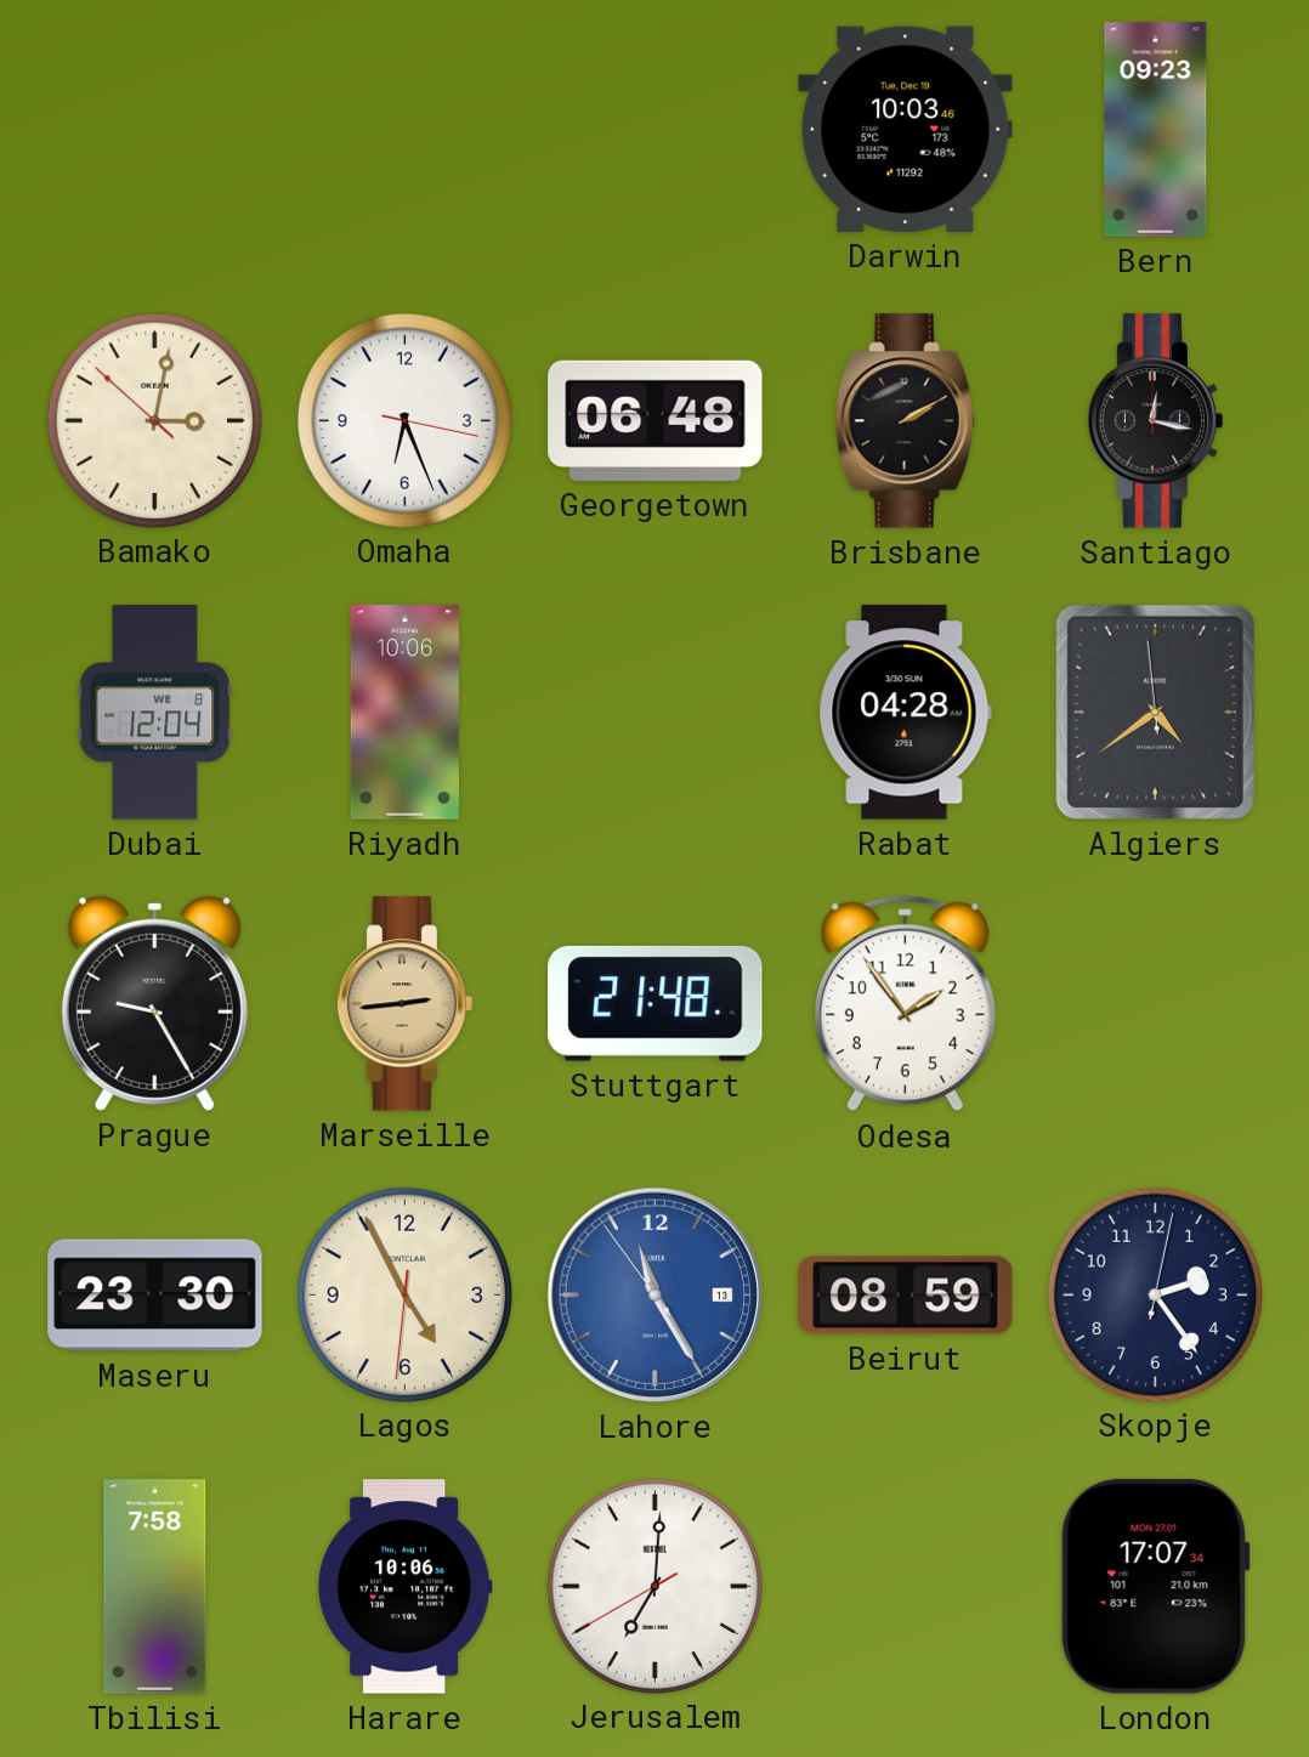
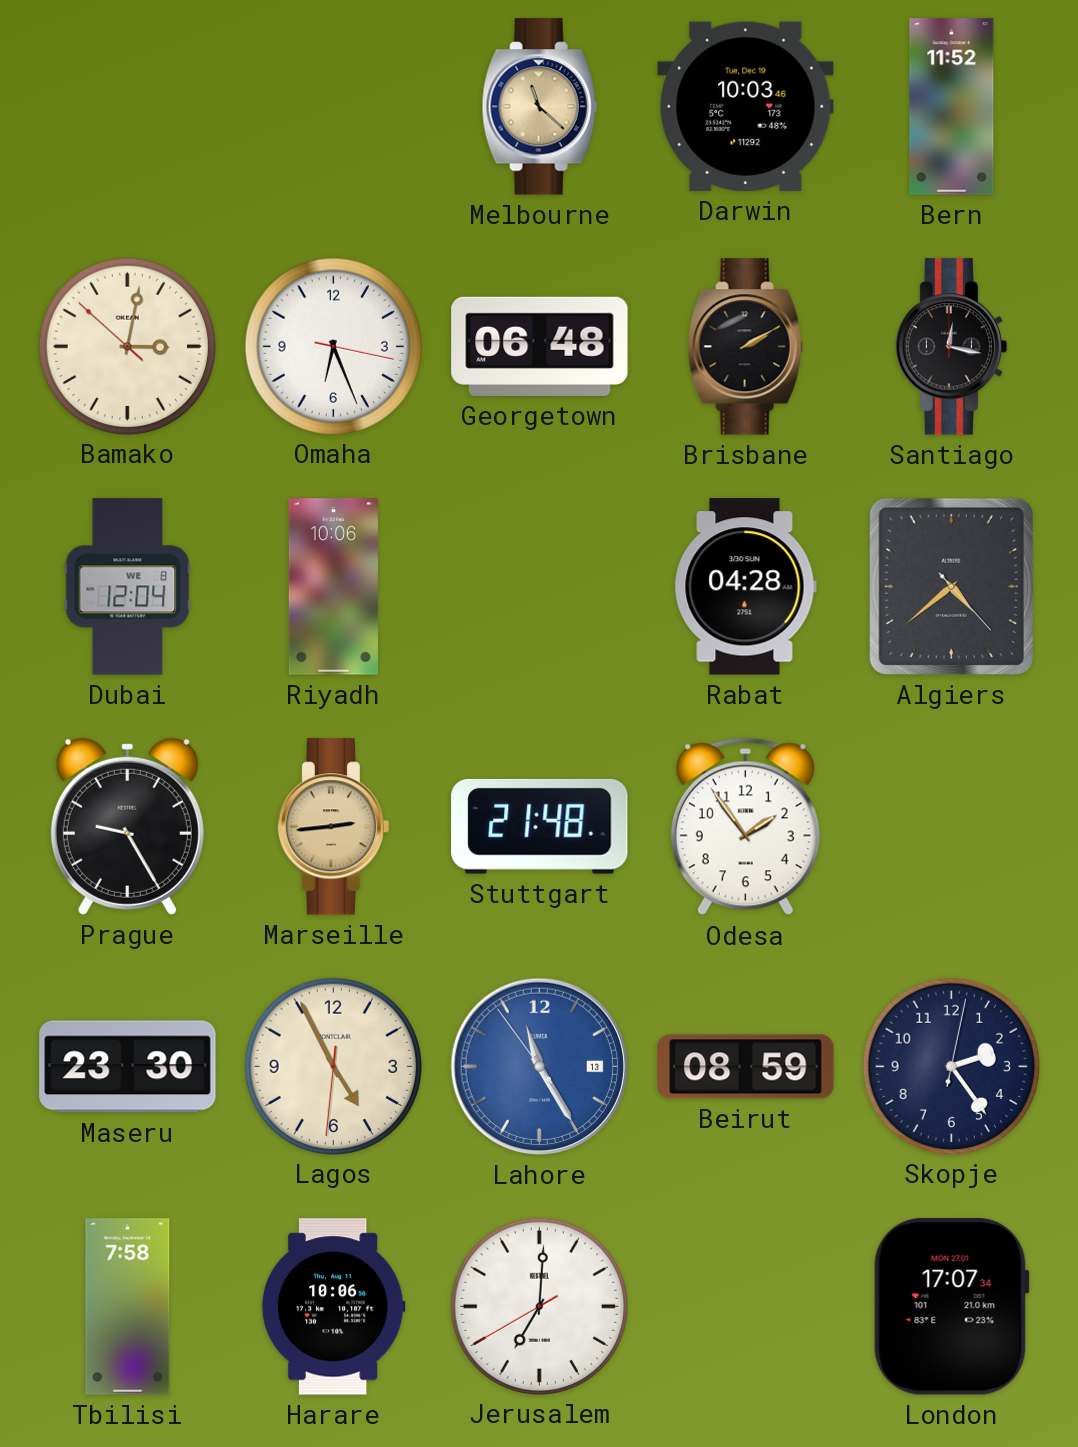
Melbourne: none -> 11:22 (539, 107)
Bern: 09:23 -> 11:52 (952, 107)
Algiers: 4:38:59 -> 4:38:23 (951, 586)
